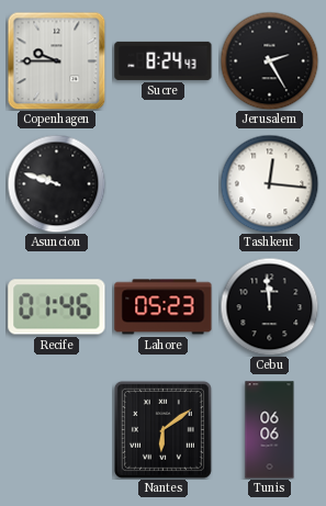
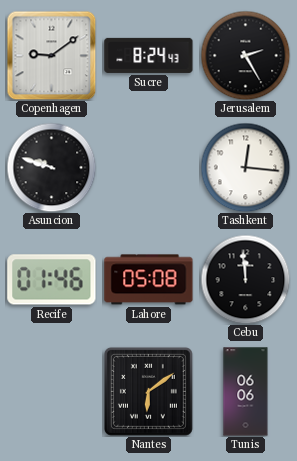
Copenhagen: 9:45 -> 9:09 (51, 55)
Lahore: 05:23 -> 05:08 (149, 280)
